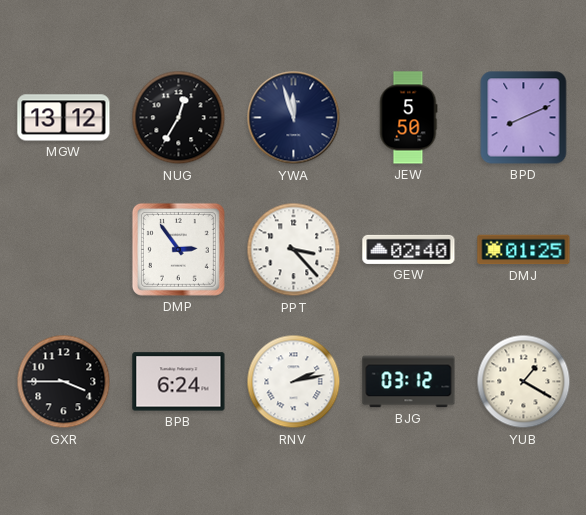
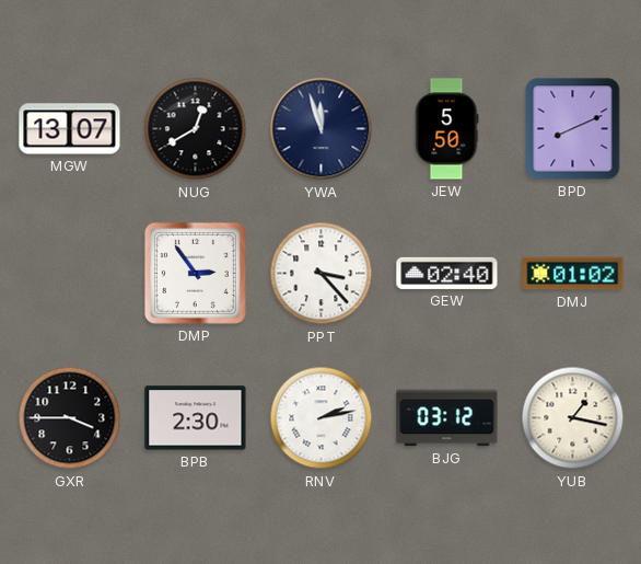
MGW: 13:12 -> 13:07 (70, 129)
NUG: 12:35 -> 12:40 (196, 129)
DMJ: 01:25 -> 01:02 (573, 274)
BPB: 6:24 -> 2:30 (196, 418)
YUB: 1:20 -> 1:17 (573, 418)
